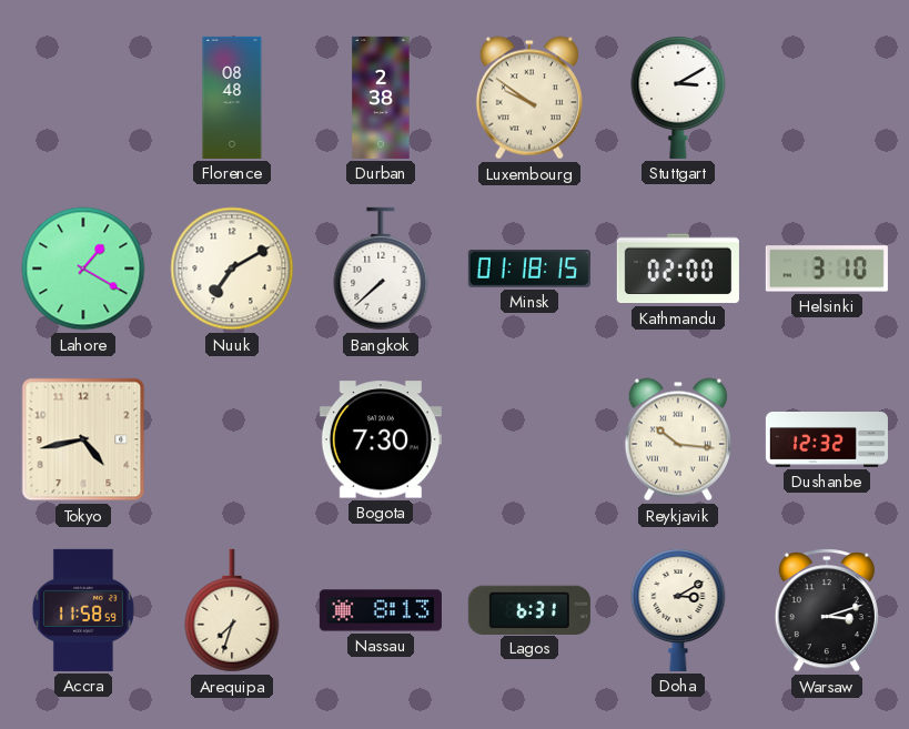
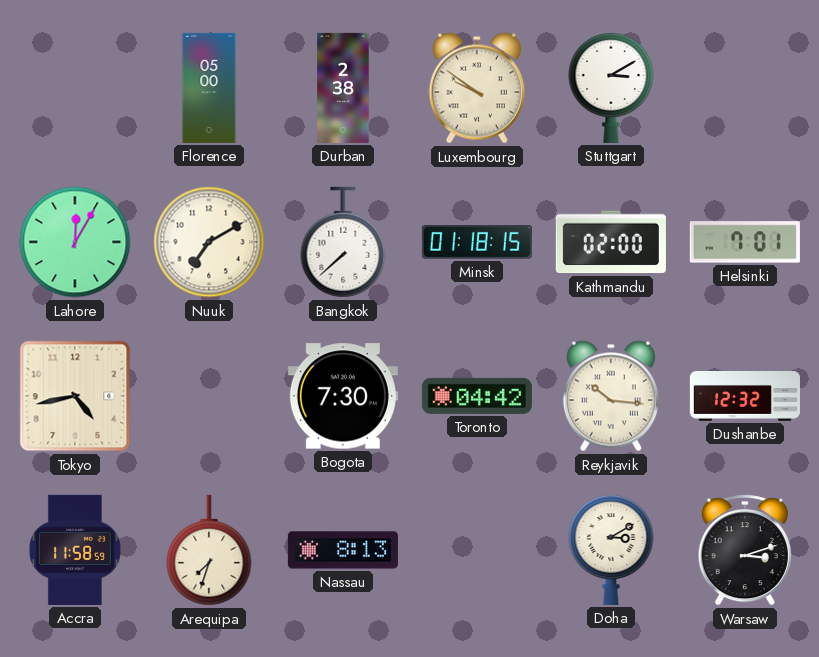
Florence: 08:48 -> 05:00 (209, 88)
Lahore: 1:20 -> 12:05 (75, 242)
Helsinki: 3:10 -> 7:01 (745, 242)
Toronto: none -> 04:42 (477, 396)
Lagos: 6:31 -> none (529, 609)
